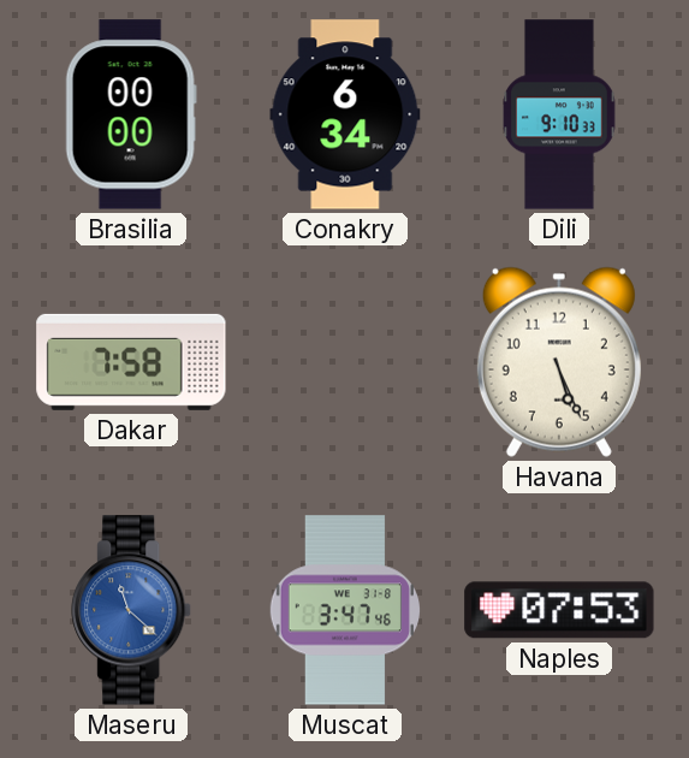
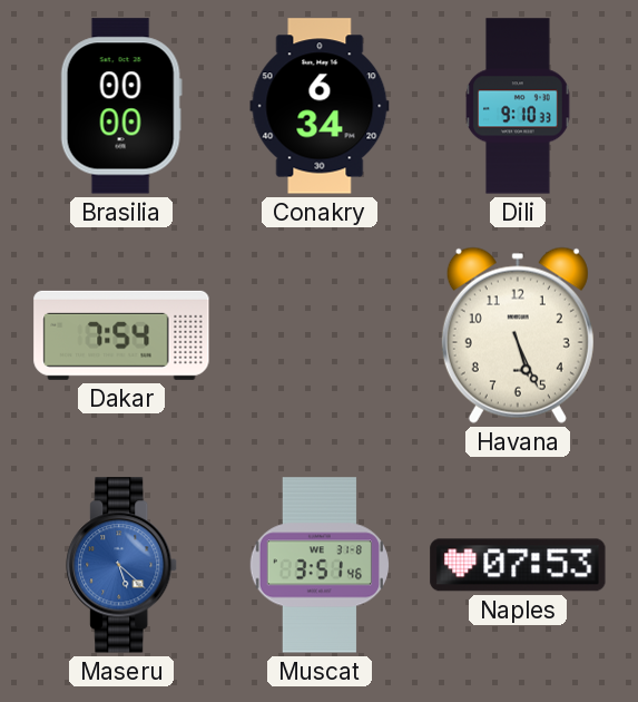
Dakar: 7:58 -> 7:54 (121, 335)
Maseru: 11:22 -> 5:22 (122, 565)
Muscat: 3:47 -> 3:51 (318, 565)
